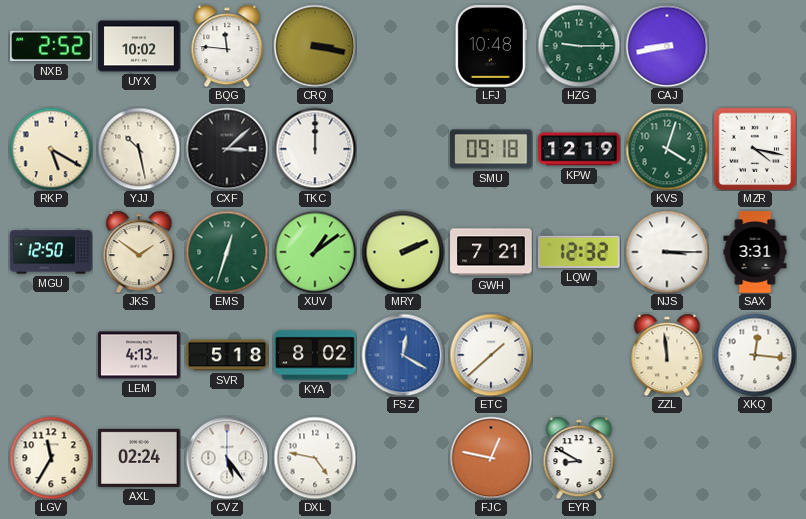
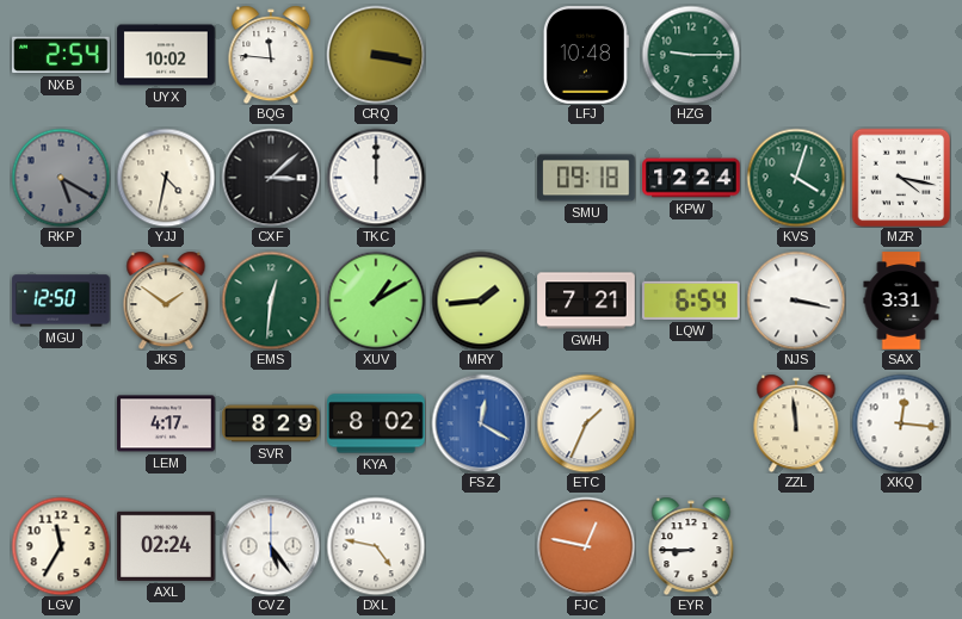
NXB: 2:52 -> 2:54 (62, 55)
CAJ: 8:43 -> none (667, 46)
RKP dial: cream -> grey (61, 178)
YJJ: 10:28 -> 4:32 (166, 178)
KPW: 12:19 -> 12:24 (691, 178)
EMS: 12:33 -> 12:31 (271, 301)
XUV: 1:09 -> 1:10 (376, 301)
MRY: 2:11 -> 1:44 (481, 301)
LQW: 12:32 -> 6:54 (692, 301)
NJS: 3:15 -> 3:17 (796, 301)
LEM: 4:13 -> 4:17 (166, 423)
SVR: 5:18 -> 8:29 (271, 423)
ETC: 1:38 -> 1:34 (586, 423)
EYR: 8:50 -> 8:45 (691, 546)
